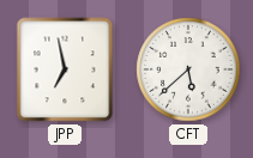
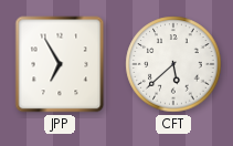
JPP: 6:58 -> 6:55 (60, 64)
